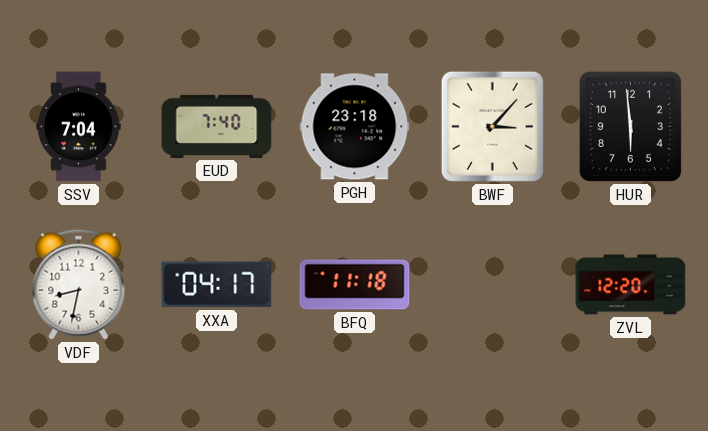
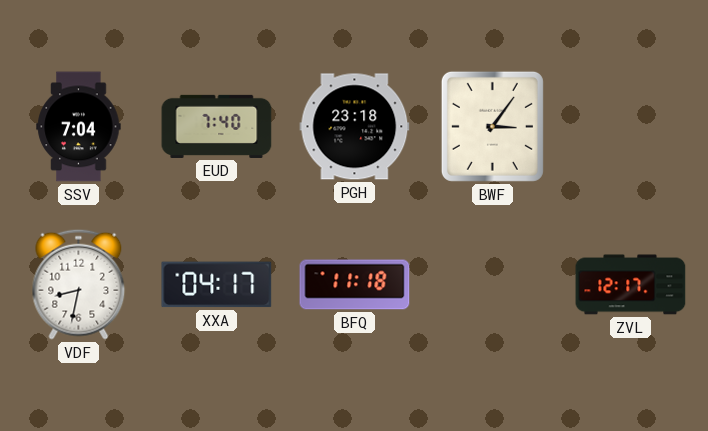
BWF: 3:07 -> 3:06 (492, 126)
HUR: 5:59 -> none (630, 126)
ZVL: 12:20 -> 12:17 (631, 285)
